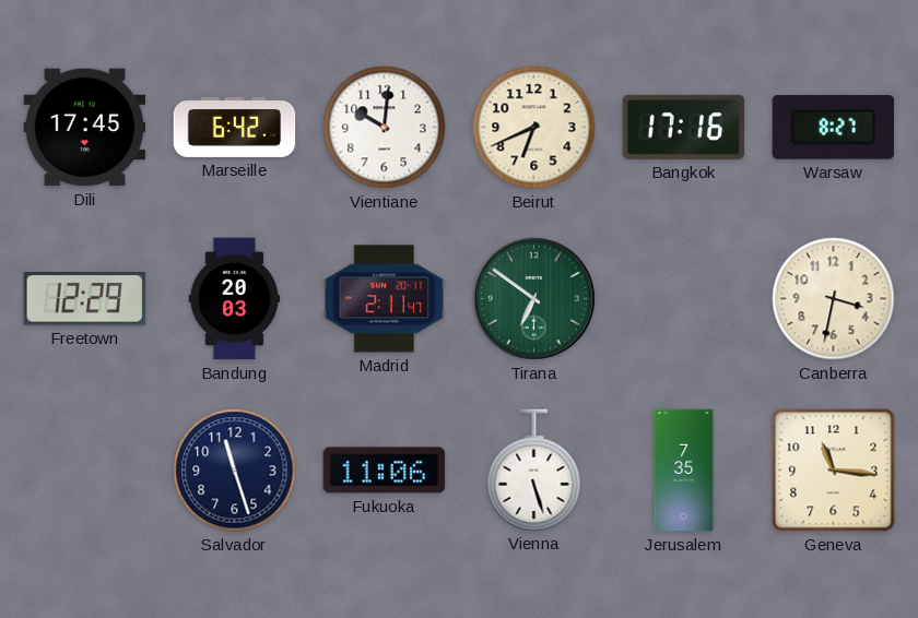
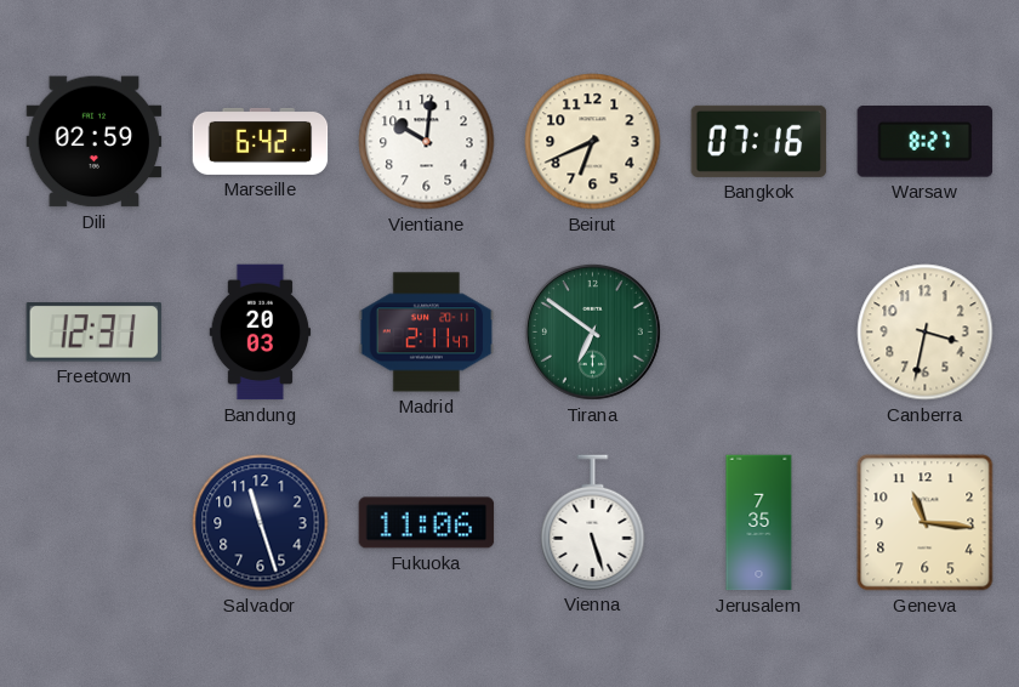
Dili: 17:45 -> 02:59 (95, 142)
Bangkok: 17:16 -> 07:16 (759, 141)
Freetown: 12:29 -> 12:31 (95, 333)
